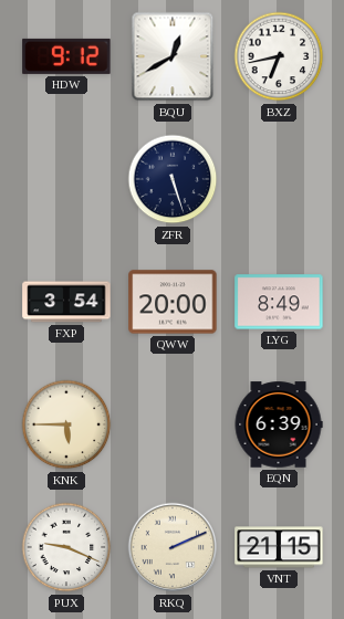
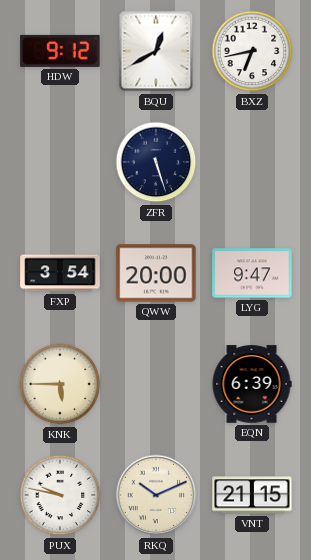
LYG: 8:49 -> 9:47 (252, 273)
PUX: 9:19 -> 9:47 (60, 495)
RKQ: 2:11 -> 10:11 (156, 495)
